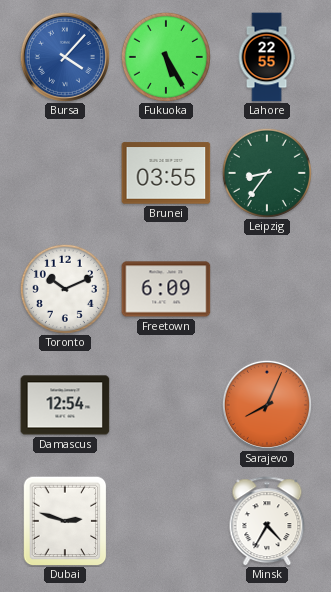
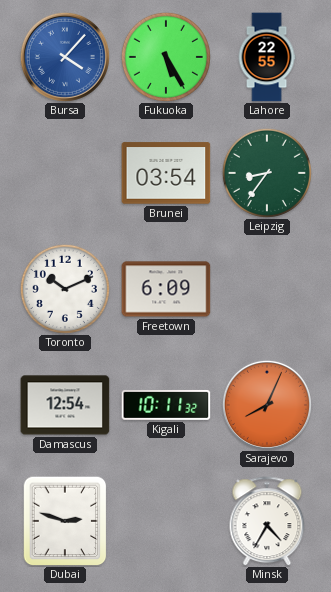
Brunei: 03:55 -> 03:54 (166, 173)
Kigali: none -> 10:11 (166, 405)
